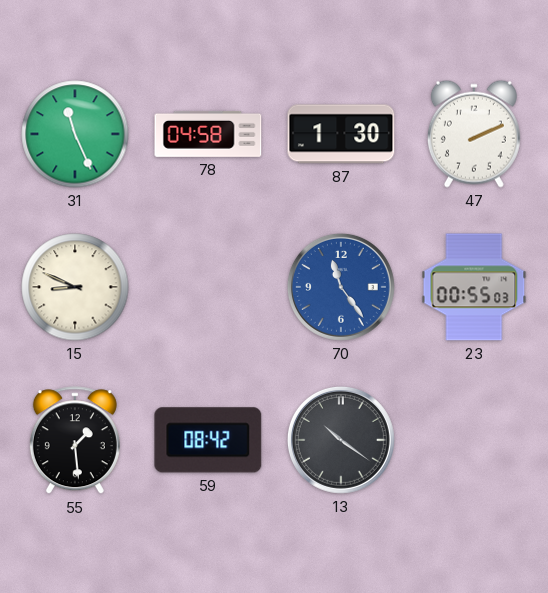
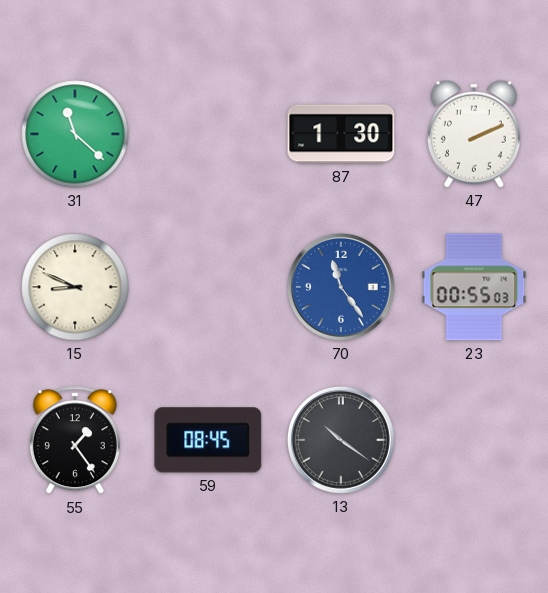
31: 11:26 -> 11:22 (75, 134)
78: 04:58 -> none (208, 134)
55: 1:29 -> 1:24 (75, 441)
59: 08:42 -> 08:45 (208, 440)
